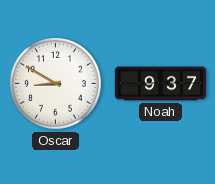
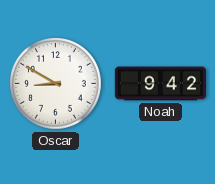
Noah: 9:37 -> 9:42 (160, 84)
